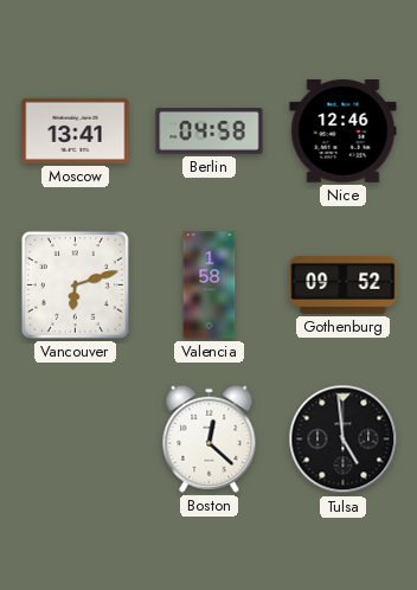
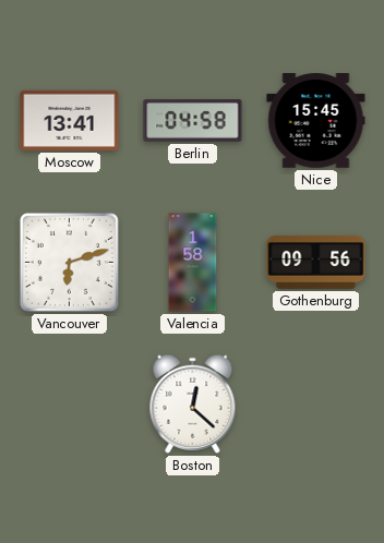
Nice: 12:46 -> 15:45 (316, 121)
Gothenburg: 09:52 -> 09:56 (316, 262)
Tulsa: 4:59 -> none (344, 440)
